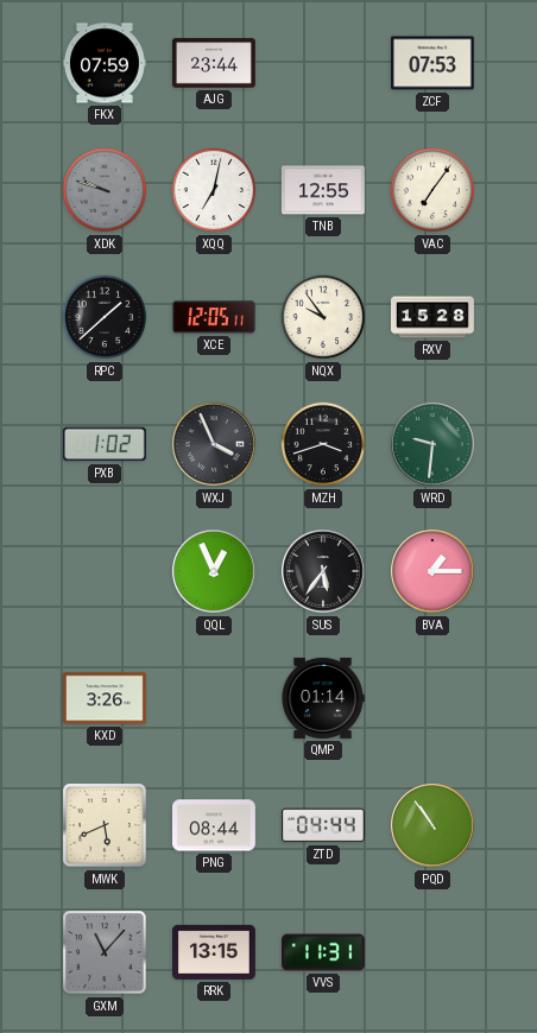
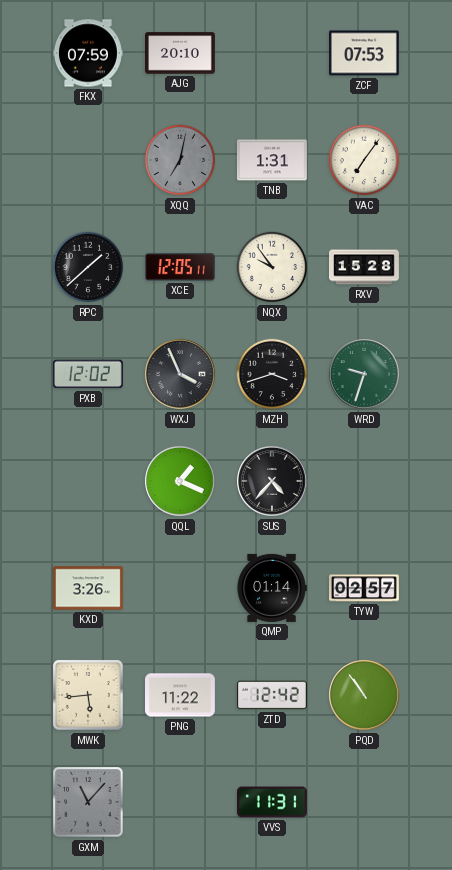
AJG: 23:44 -> 20:10 (181, 53)
XDK: 9:48 -> none (105, 190)
XQQ dial: white -> grey (180, 160)
TNB: 12:55 -> 1:31 (272, 160)
PXB: 1:02 -> 12:02 (88, 374)
WRD: 9:31 -> 9:33 (364, 374)
QQL: 12:56 -> 1:19 (180, 481)
SUS: 5:36 -> 4:37 (272, 481)
BVA: 1:15 -> none (432, 571)
TYW: none -> 02:57 (365, 588)
MWK: 5:41 -> 5:44 (88, 695)
PNG: 08:44 -> 11:22 (181, 695)
ZTD: 04:44 -> 12:42 (273, 695)
RRK: 13:15 -> none (215, 952)
